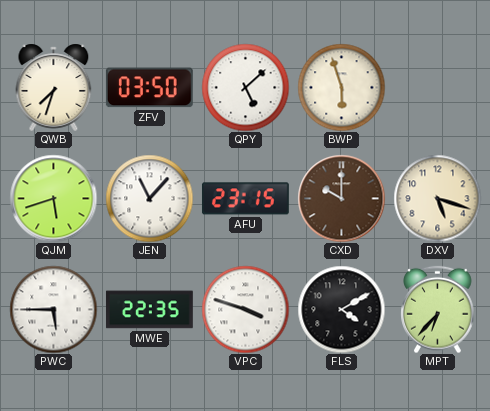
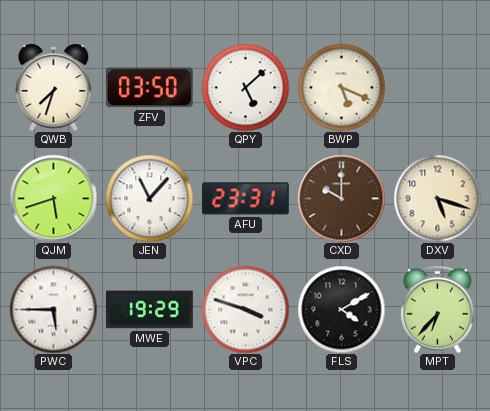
BWP: 5:57 -> 5:19 (341, 87)
AFU: 23:15 -> 23:31 (245, 199)
MWE: 22:35 -> 19:29 (149, 310)
